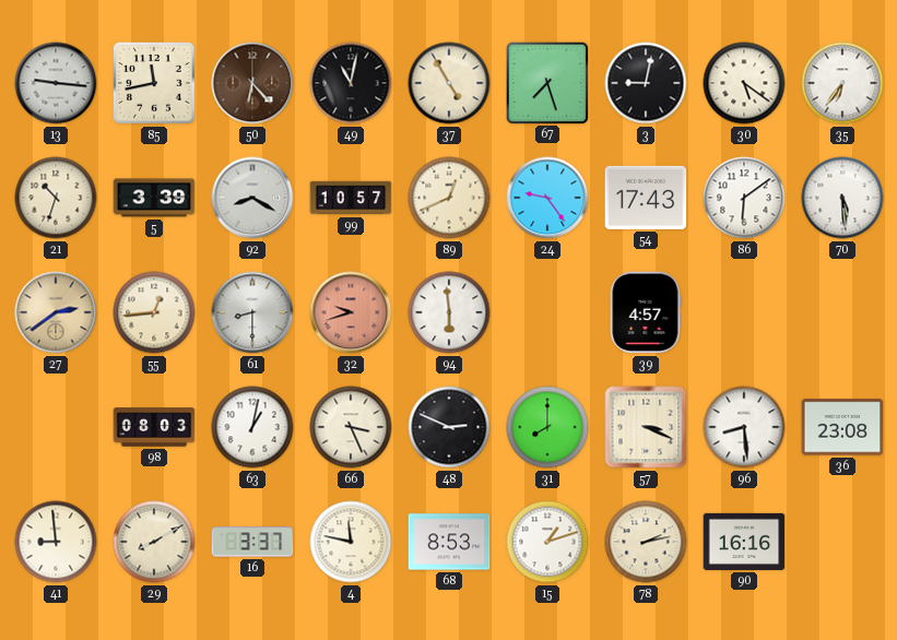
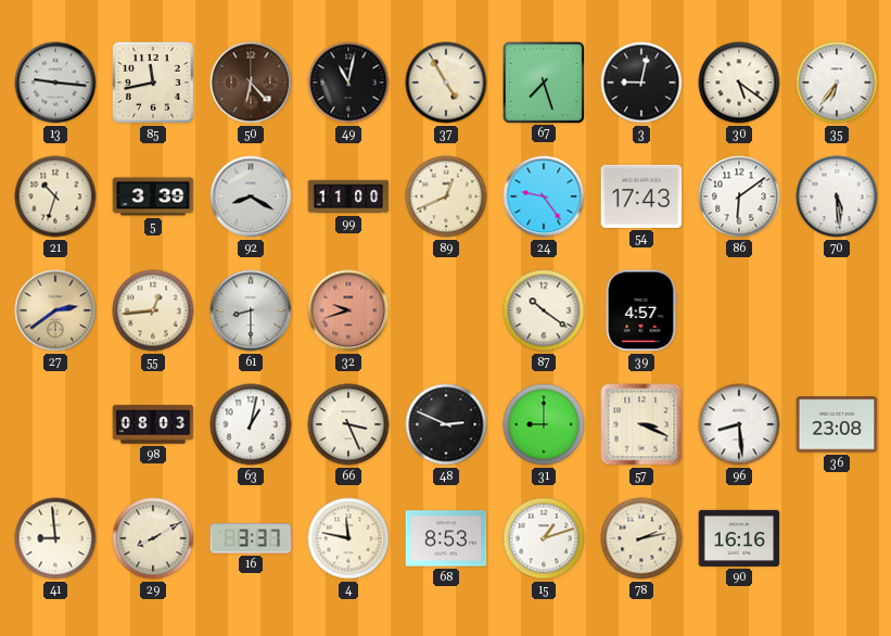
99: 10:57 -> 11:00 (348, 196)
94: 5:59 -> none (449, 312)
87: none -> 10:21 (544, 310)
31: 8:00 -> 9:00 (544, 424)
